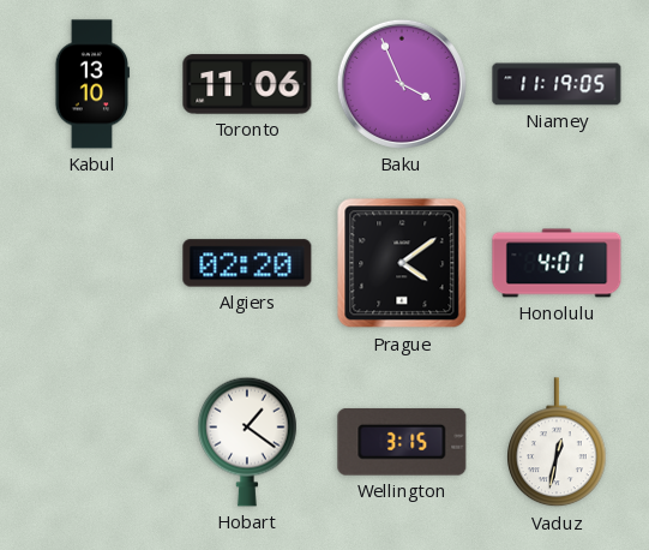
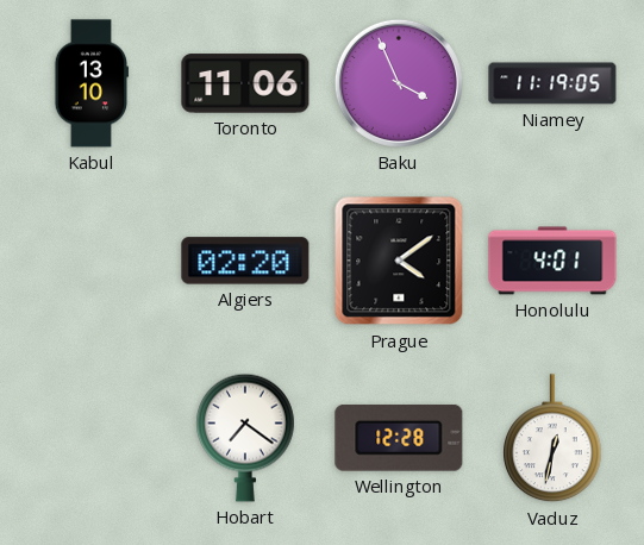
Hobart: 1:21 -> 7:21 (246, 438)
Wellington: 3:15 -> 12:28 (399, 438)
